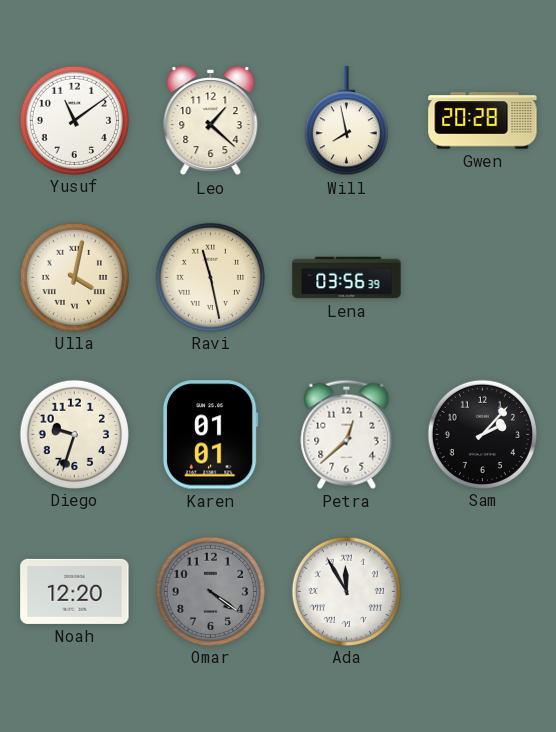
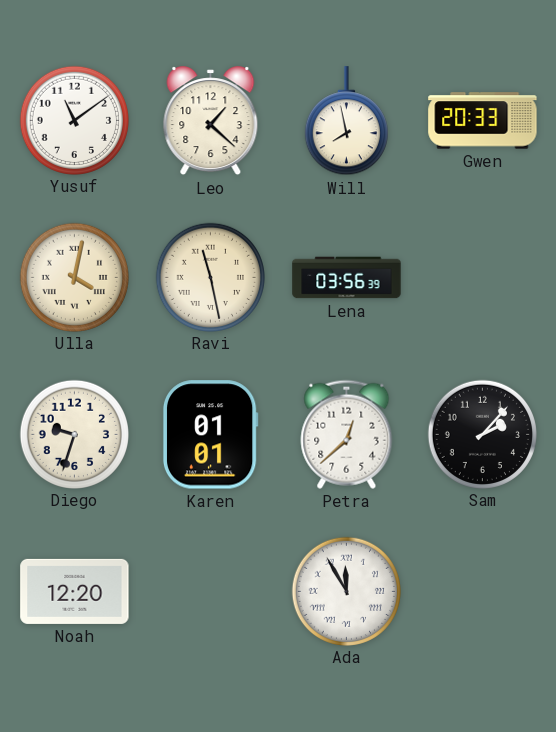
Gwen: 20:28 -> 20:33 (483, 121)
Omar: 4:21 -> none (210, 591)
